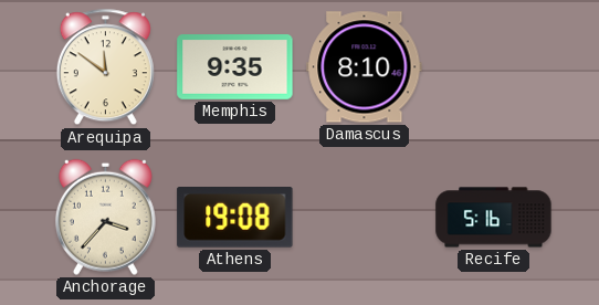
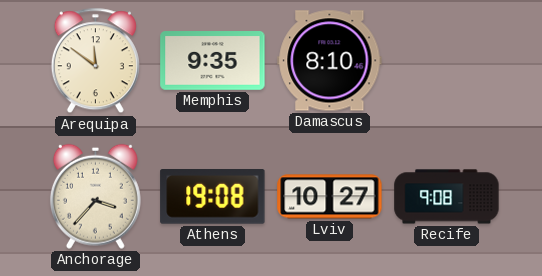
Lviv: none -> 10:27 (330, 197)
Recife: 5:16 -> 9:08 (447, 197)
